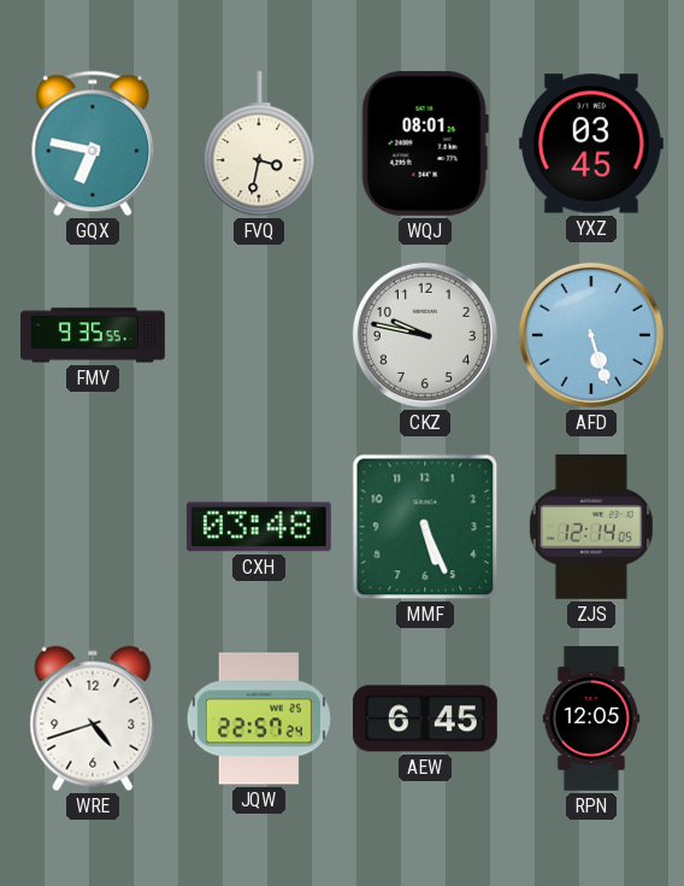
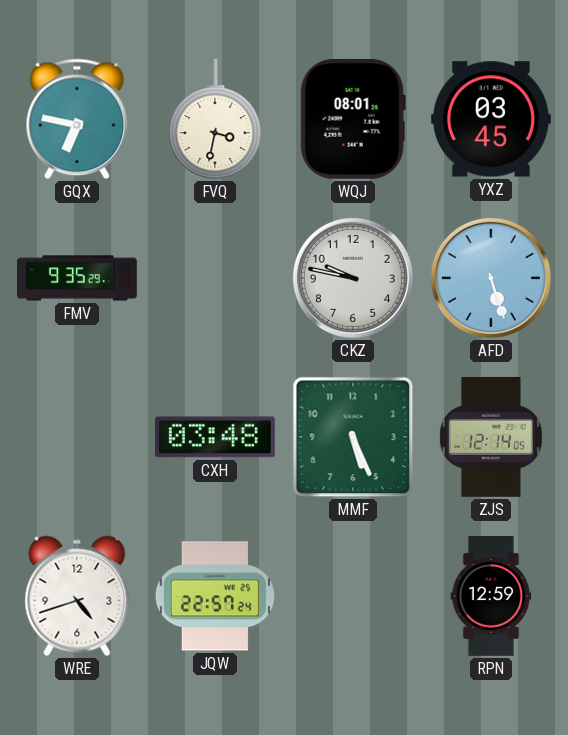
FMV: 9:35:55 -> 9:35:29 (78, 278)
AEW: 6:45 -> none (425, 718)
RPN: 12:05 -> 12:59 (491, 597)
